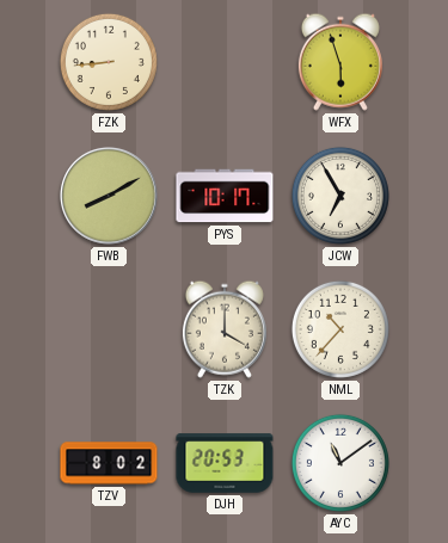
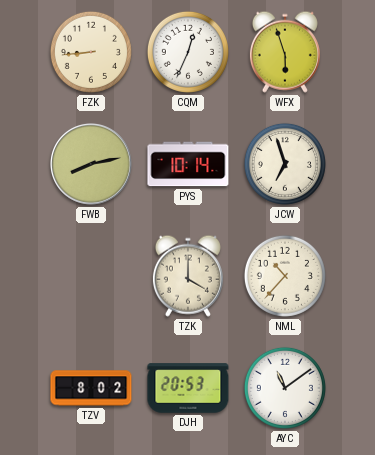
CQM: none -> 12:34 (188, 52)
FWB: 8:10 -> 8:13 (92, 165)
PYS: 10:17 -> 10:14 (188, 164)
JCW: 6:55 -> 6:57 (285, 164)
